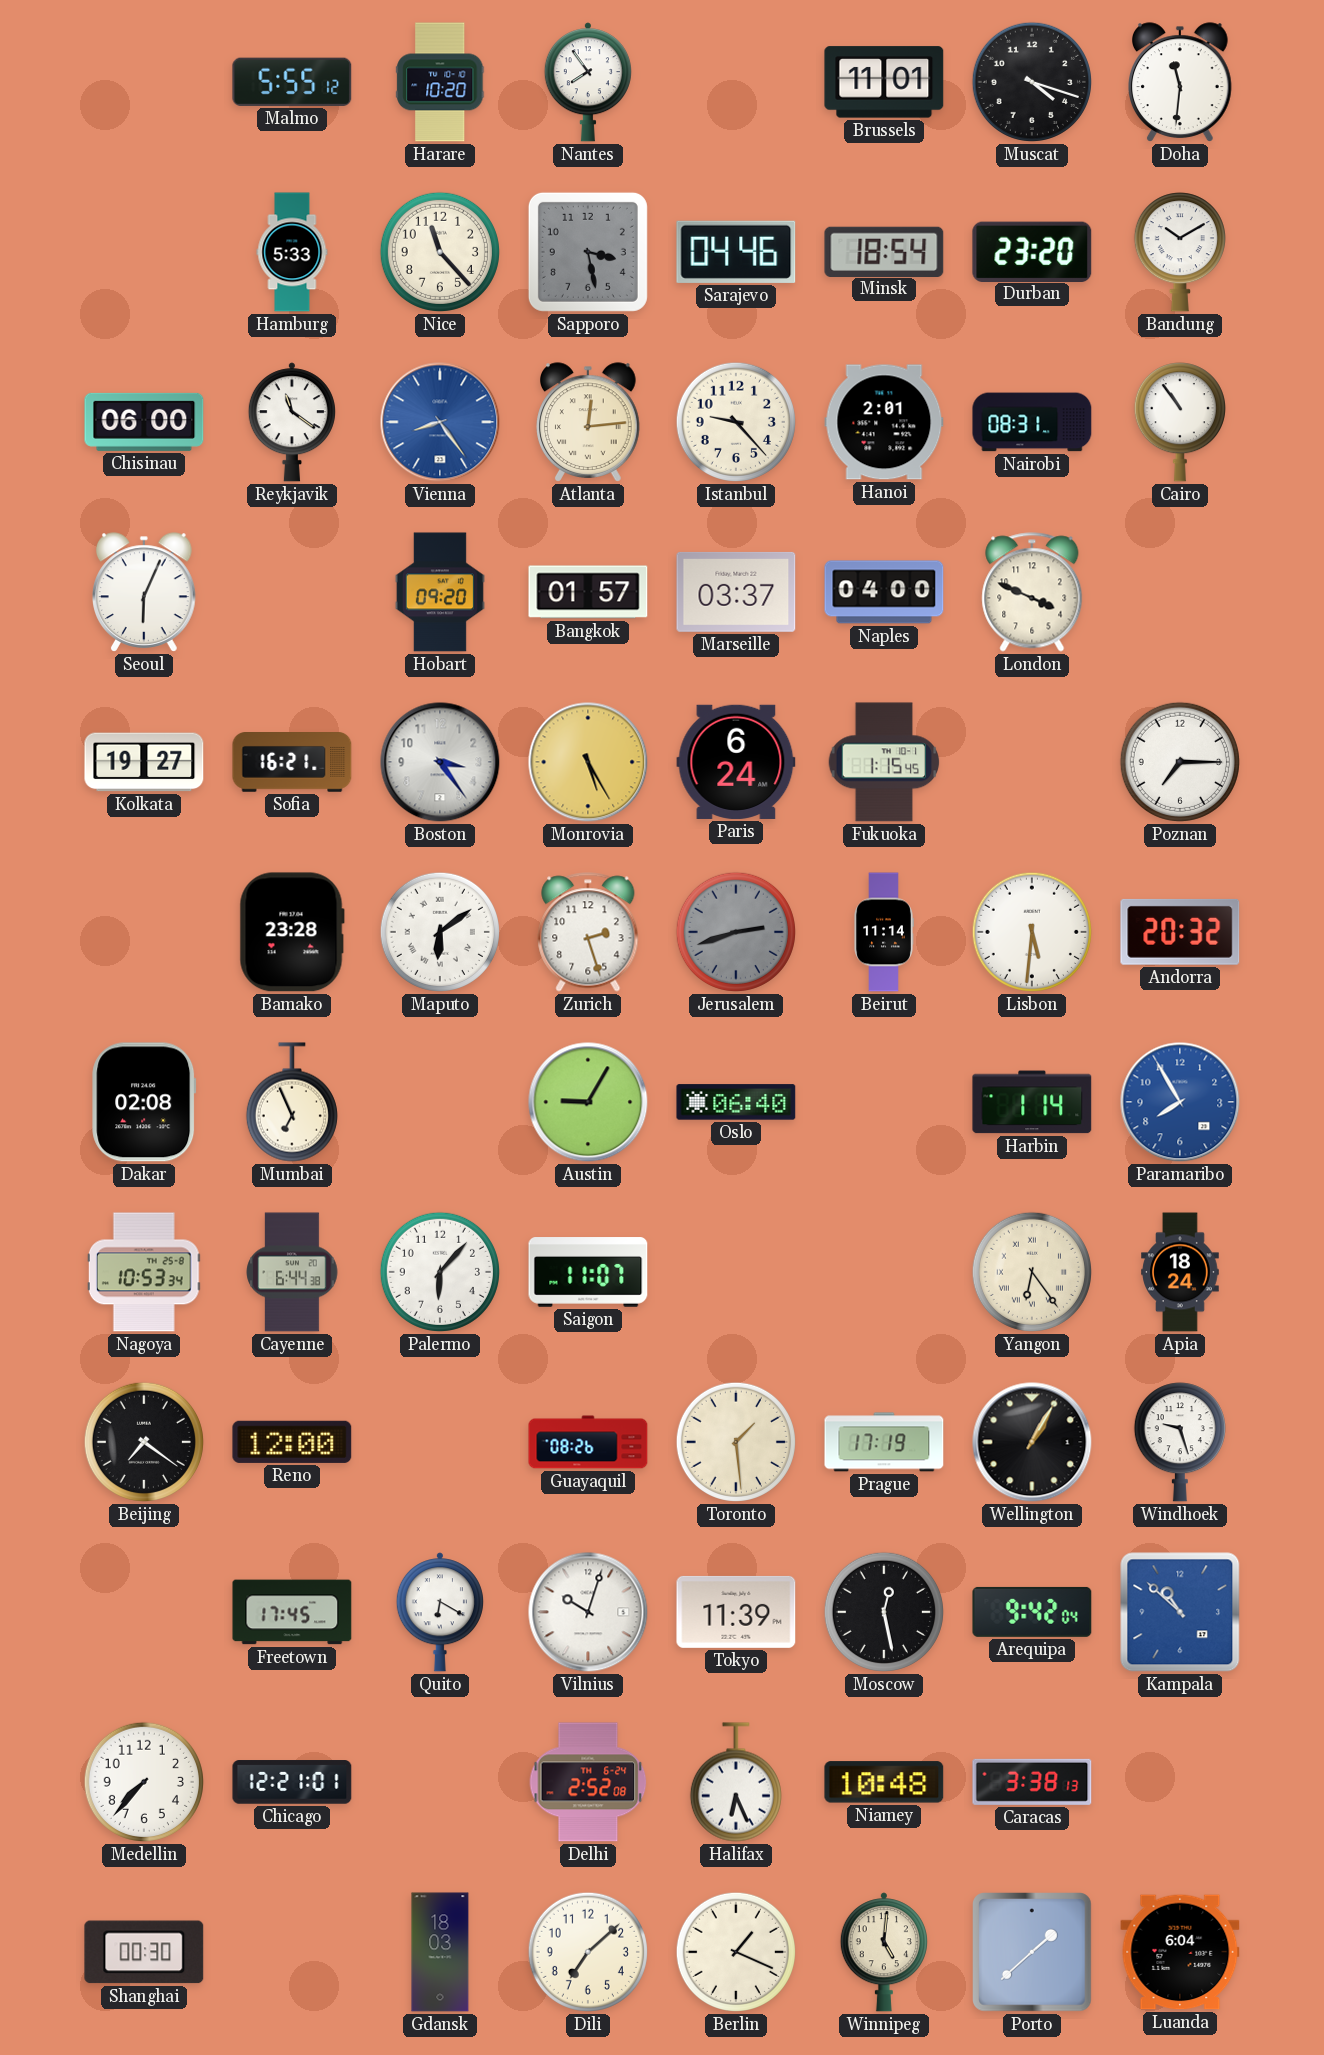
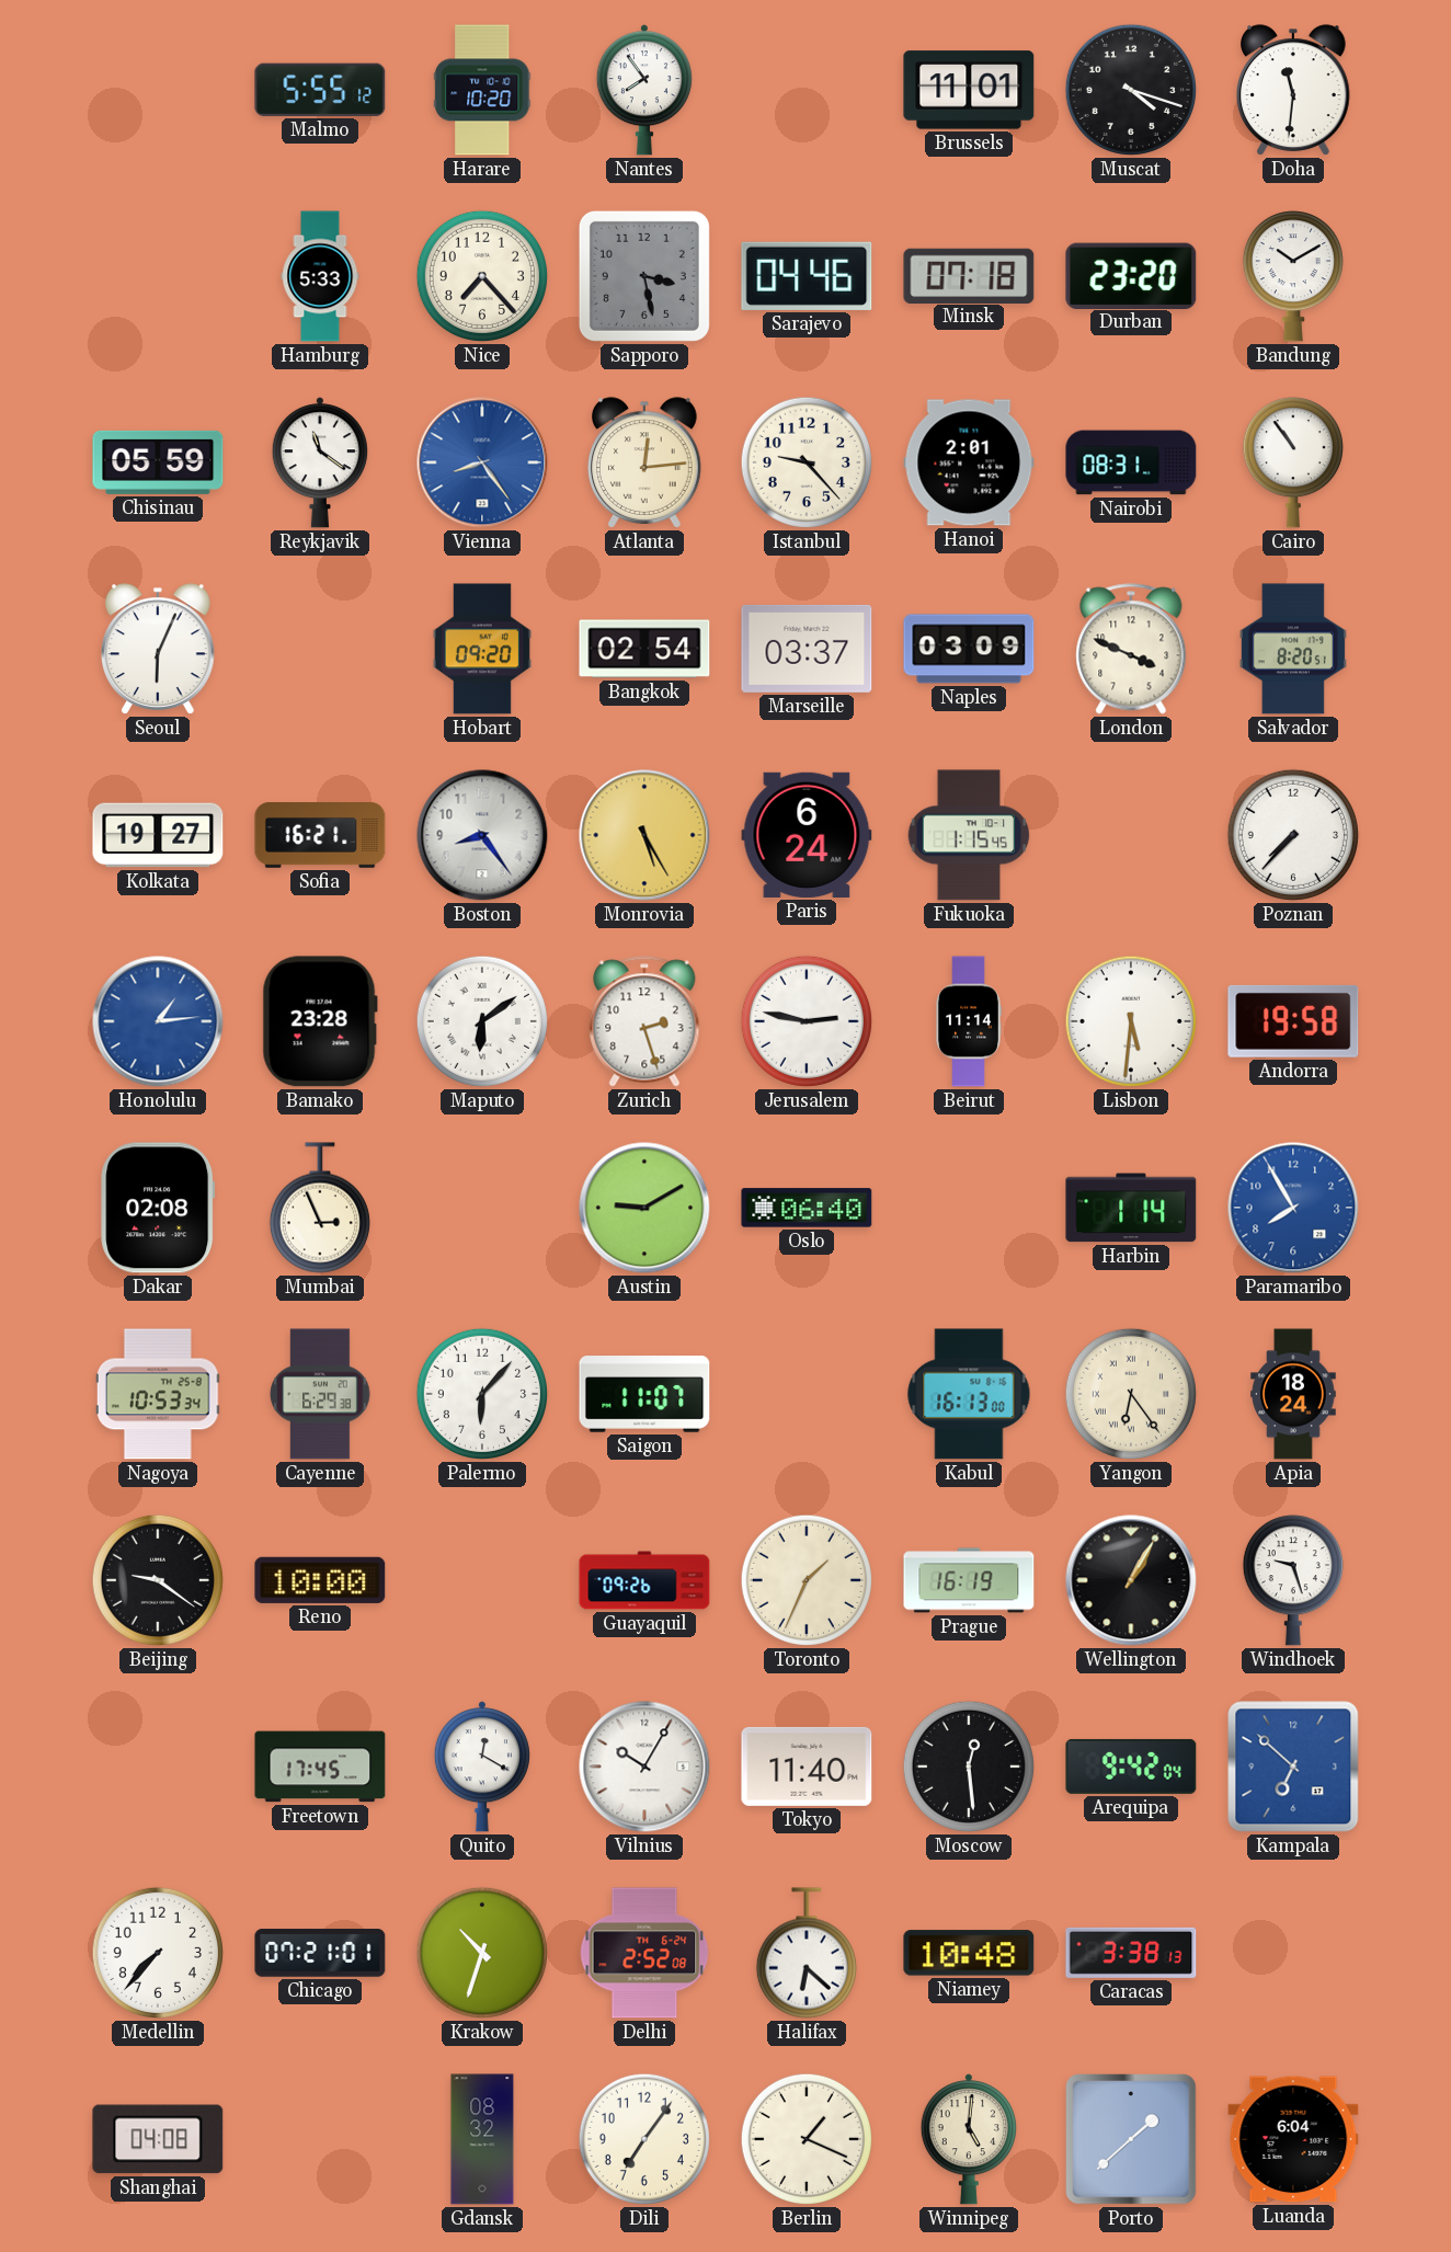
Nice: 11:23 -> 7:23 (482, 276)
Minsk: 18:54 -> 07:18 (969, 275)
Chisinau: 06:00 -> 05:59 (158, 462)
Bangkok: 01:57 -> 02:54 (644, 649)
Naples: 04:00 -> 03:09 (969, 649)
Salvador: none -> 8:20 (1293, 649)
Boston: 3:24 -> 8:24 (482, 835)
Poznan: 7:15 -> 7:37 (1293, 835)
Honolulu: none -> 1:14 (158, 1021)
Jerusalem: 2:42 -> 2:47 (807, 1021)
Jerusalem dial: grey -> white (807, 1021)
Andorra: 20:32 -> 19:58 (1293, 1021)
Mumbai: 6:56 -> 2:56 (320, 1208)
Austin: 9:05 -> 9:10 (644, 1208)
Cayenne: 6:44 -> 6:29 (320, 1394)
Kabul: none -> 16:13 (969, 1394)
Beijing: 7:21 -> 9:21 (158, 1580)
Reno: 12:00 -> 10:00 (320, 1580)
Guayaquil: 08:26 -> 09:26 (644, 1580)
Toronto: 1:29 -> 1:34 (807, 1580)
Prague: 17:19 -> 16:19 (969, 1580)
Quito: 6:20 -> 12:20 (482, 1767)
Vilnius: 10:03 -> 10:05 (644, 1767)
Tokyo: 11:39 -> 11:40 (807, 1767)
Moscow: 12:28 -> 12:29 (969, 1767)
Kampala: 10:52 -> 6:52 (1293, 1767)
Chicago: 12:21 -> 07:21 (320, 1953)
Krakow: none -> 10:33 (482, 1953)
Halifax: 6:26 -> 6:22 (807, 1953)
Shanghai: 00:30 -> 04:08 (158, 2139)
Gdansk: 18:03 -> 08:32 (482, 2139)
Dili: 7:08 -> 7:06 (644, 2139)
